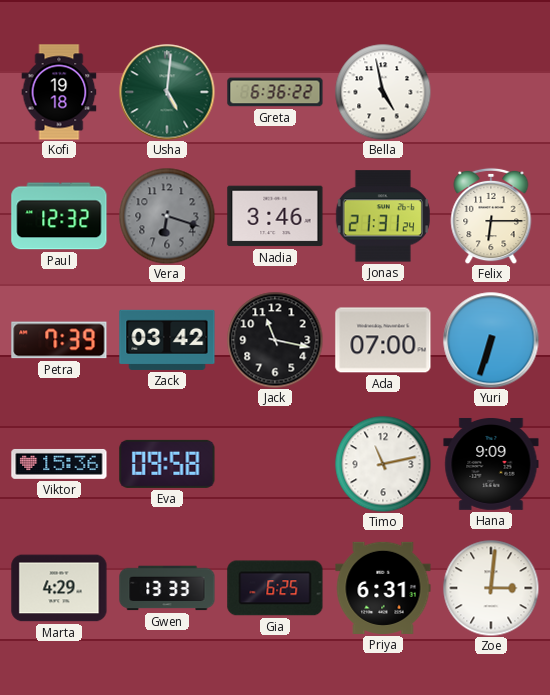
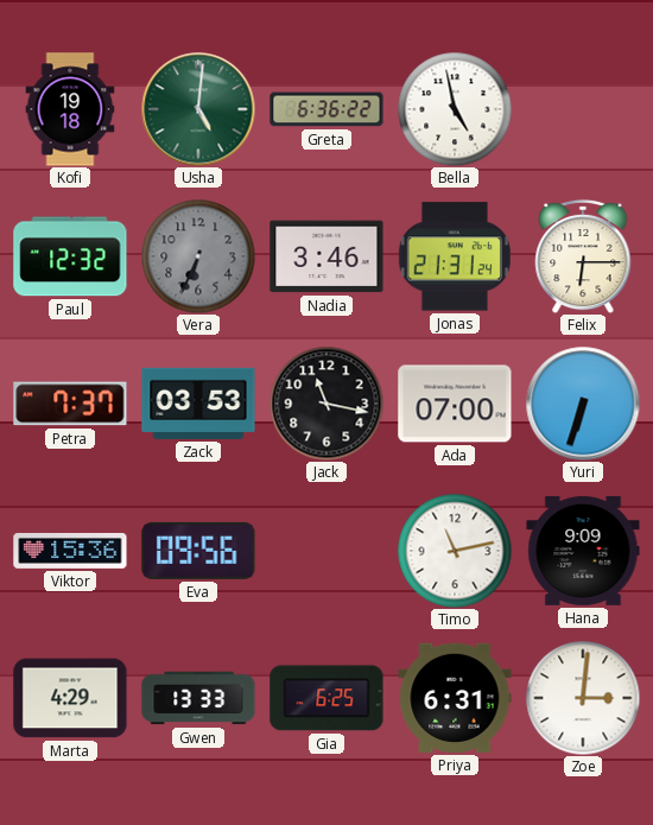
Vera: 6:18 -> 6:34 (198, 256)
Petra: 7:39 -> 7:37 (70, 404)
Zack: 03:42 -> 03:53 (198, 404)
Eva: 09:58 -> 09:56 (198, 551)
